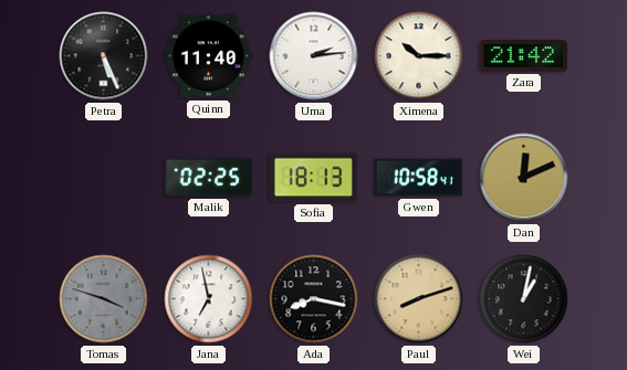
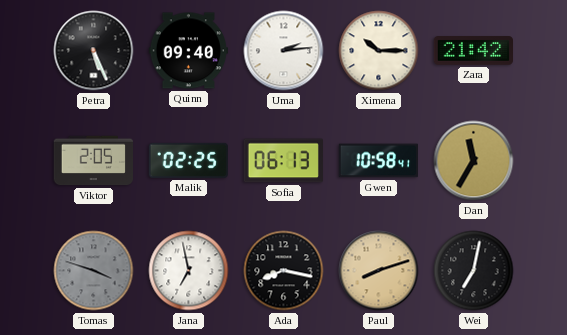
Quinn: 11:40 -> 09:40 (188, 51)
Viktor: none -> 2:05 (93, 161)
Sofia: 18:13 -> 06:13 (283, 161)
Dan: 12:11 -> 11:35 (474, 161)
Wei: 1:02 -> 7:02 (474, 271)
